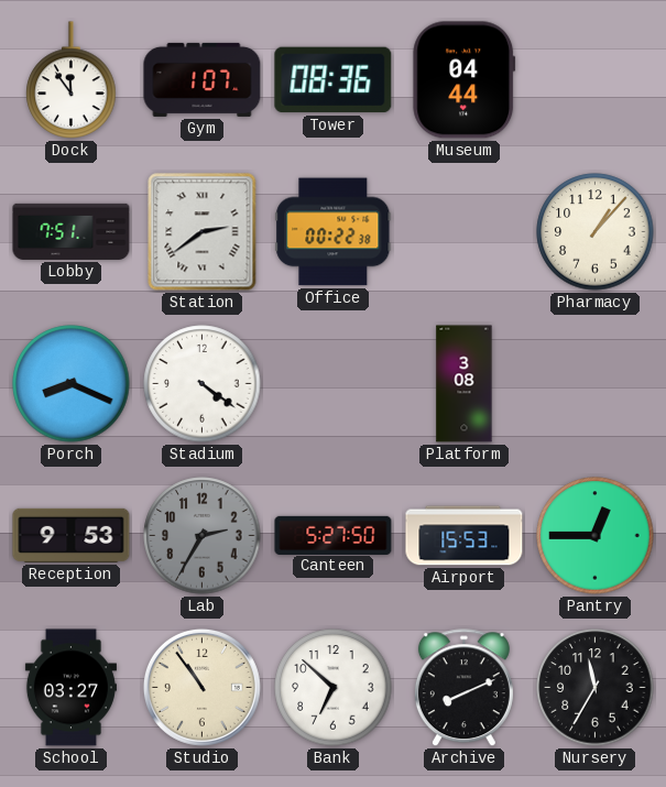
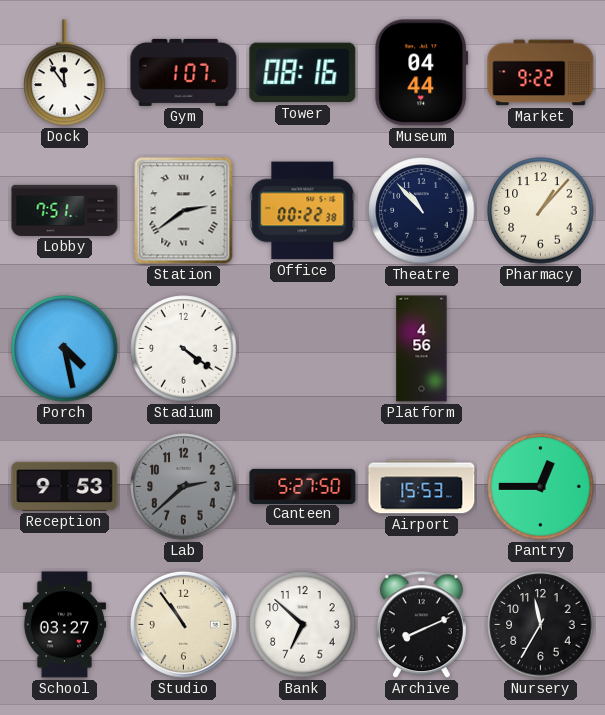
Tower: 08:36 -> 08:16 (303, 73)
Market: none -> 9:22 (541, 73)
Theatre: none -> 10:53 (422, 211)
Porch: 8:19 -> 4:28 (65, 349)
Platform: 3:08 -> 4:56 (422, 349)
Lab: 2:35 -> 2:38 (184, 487)
